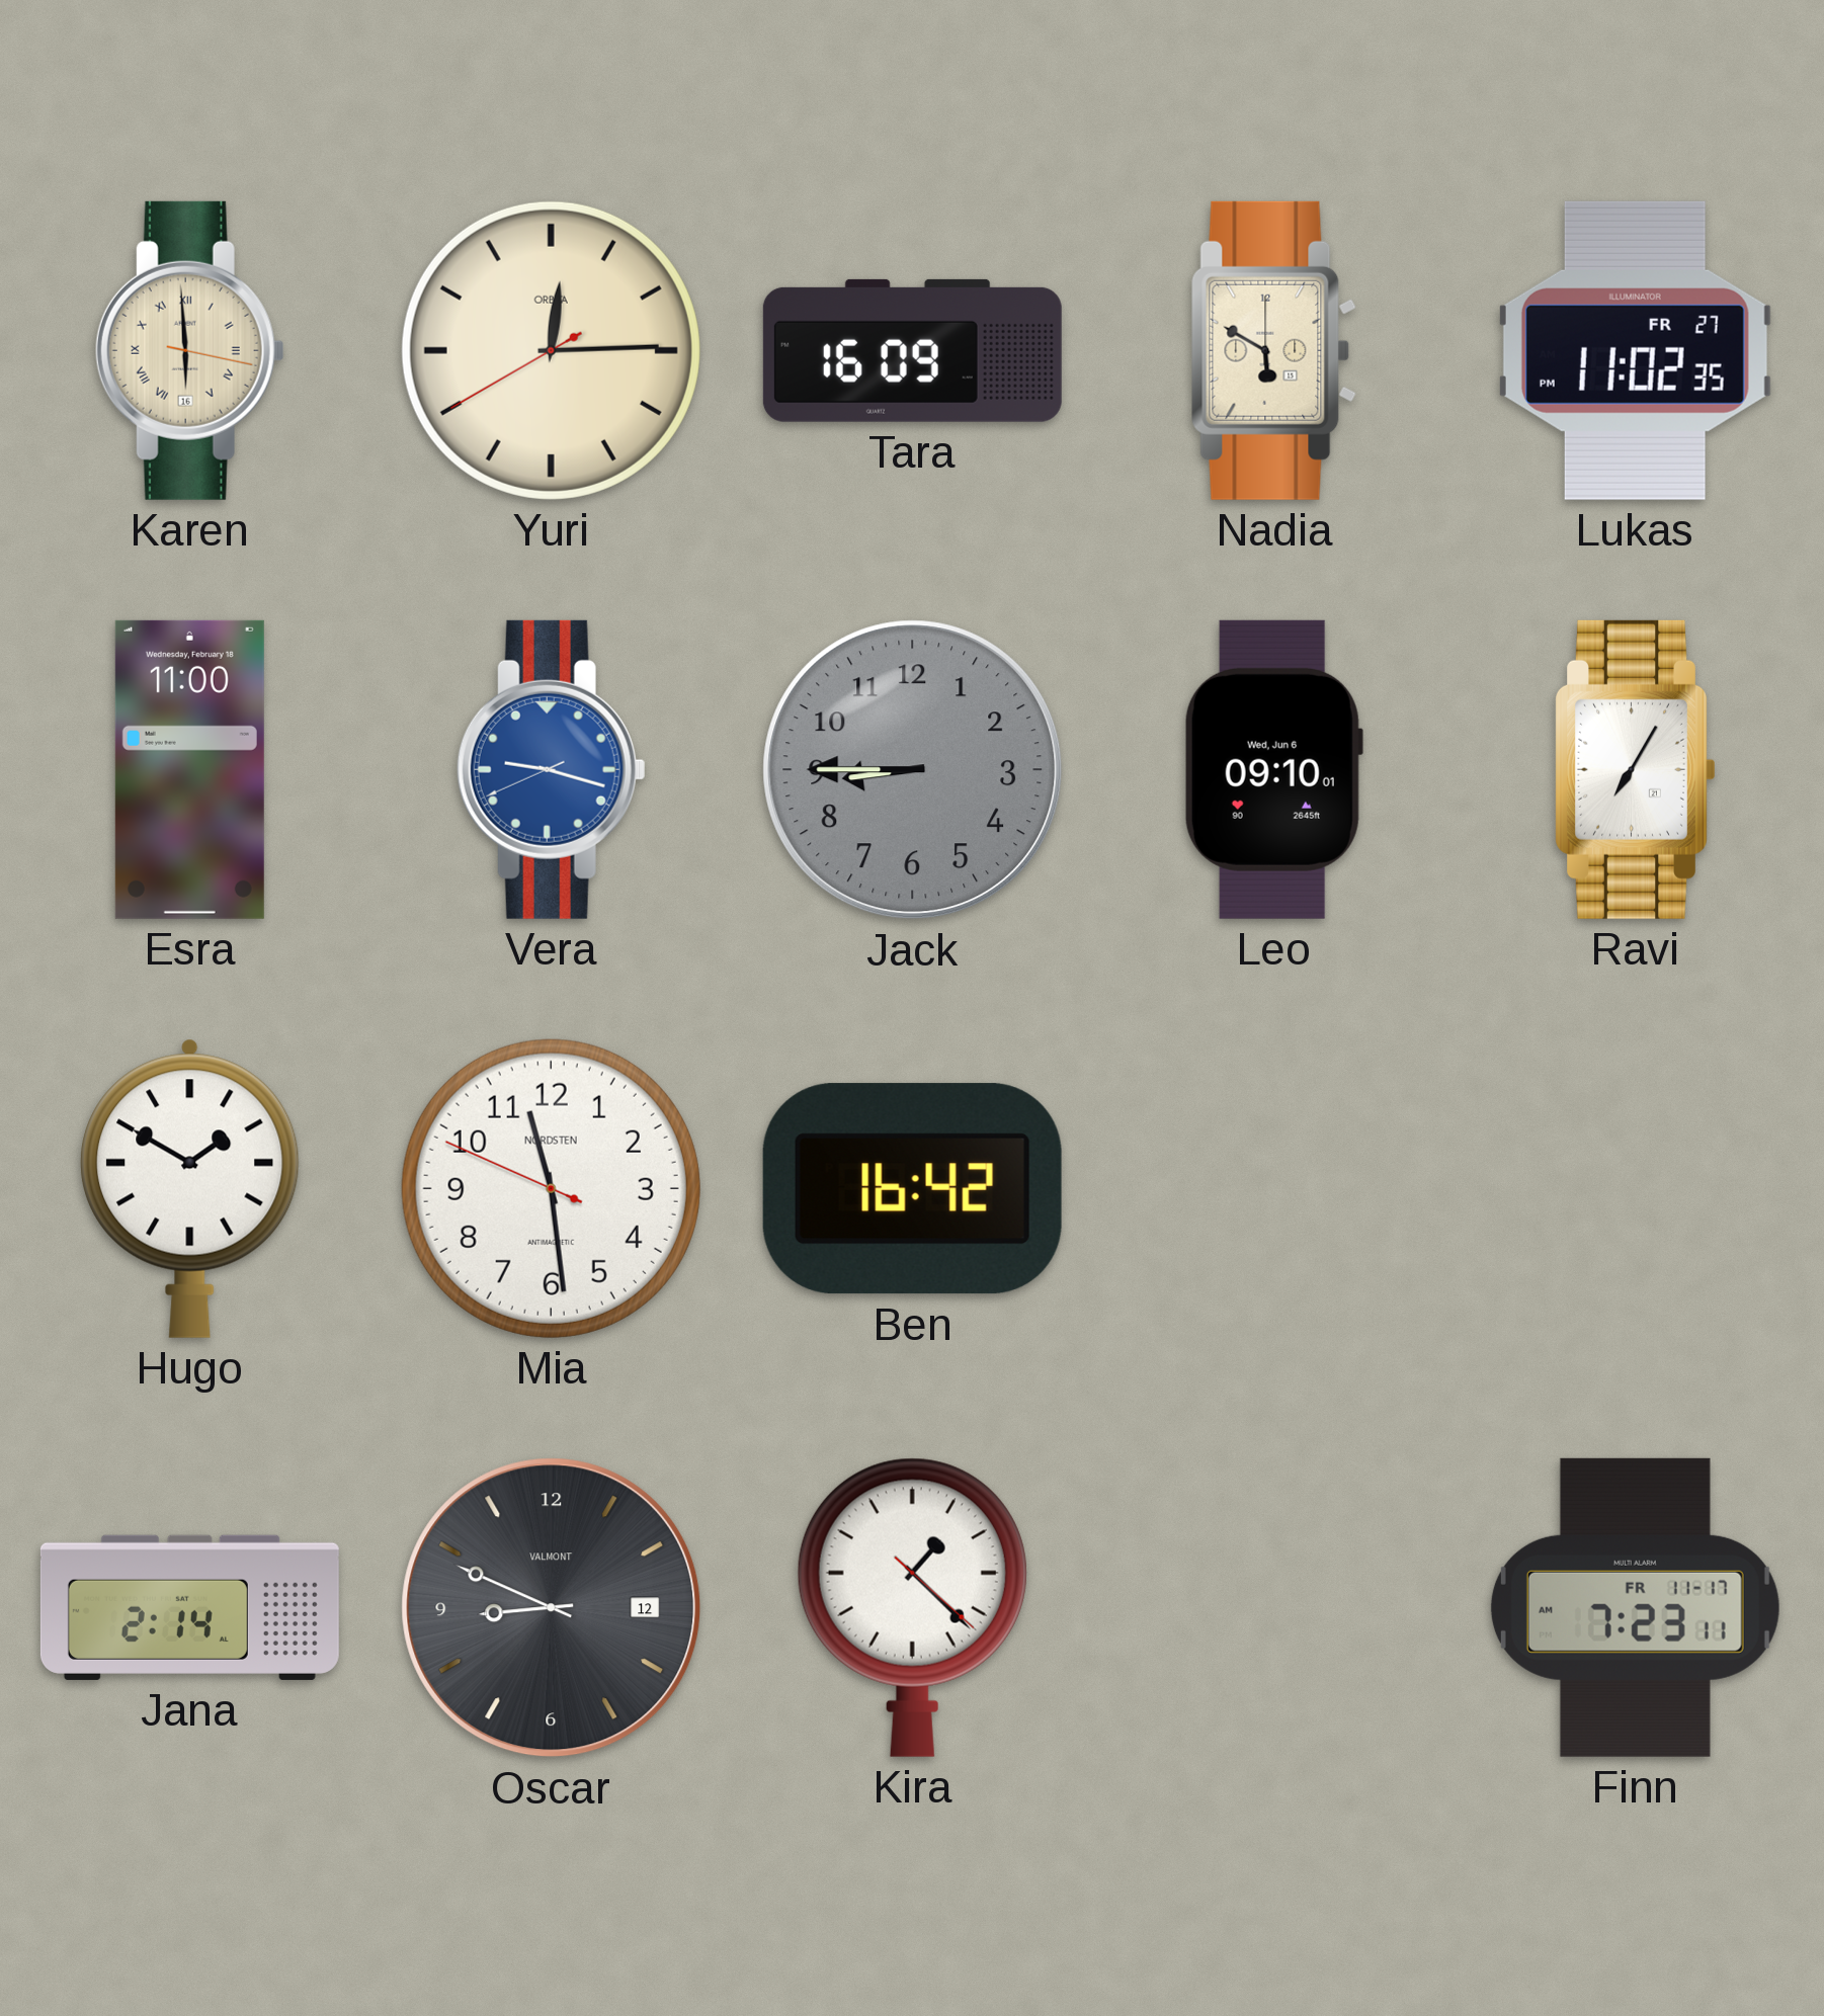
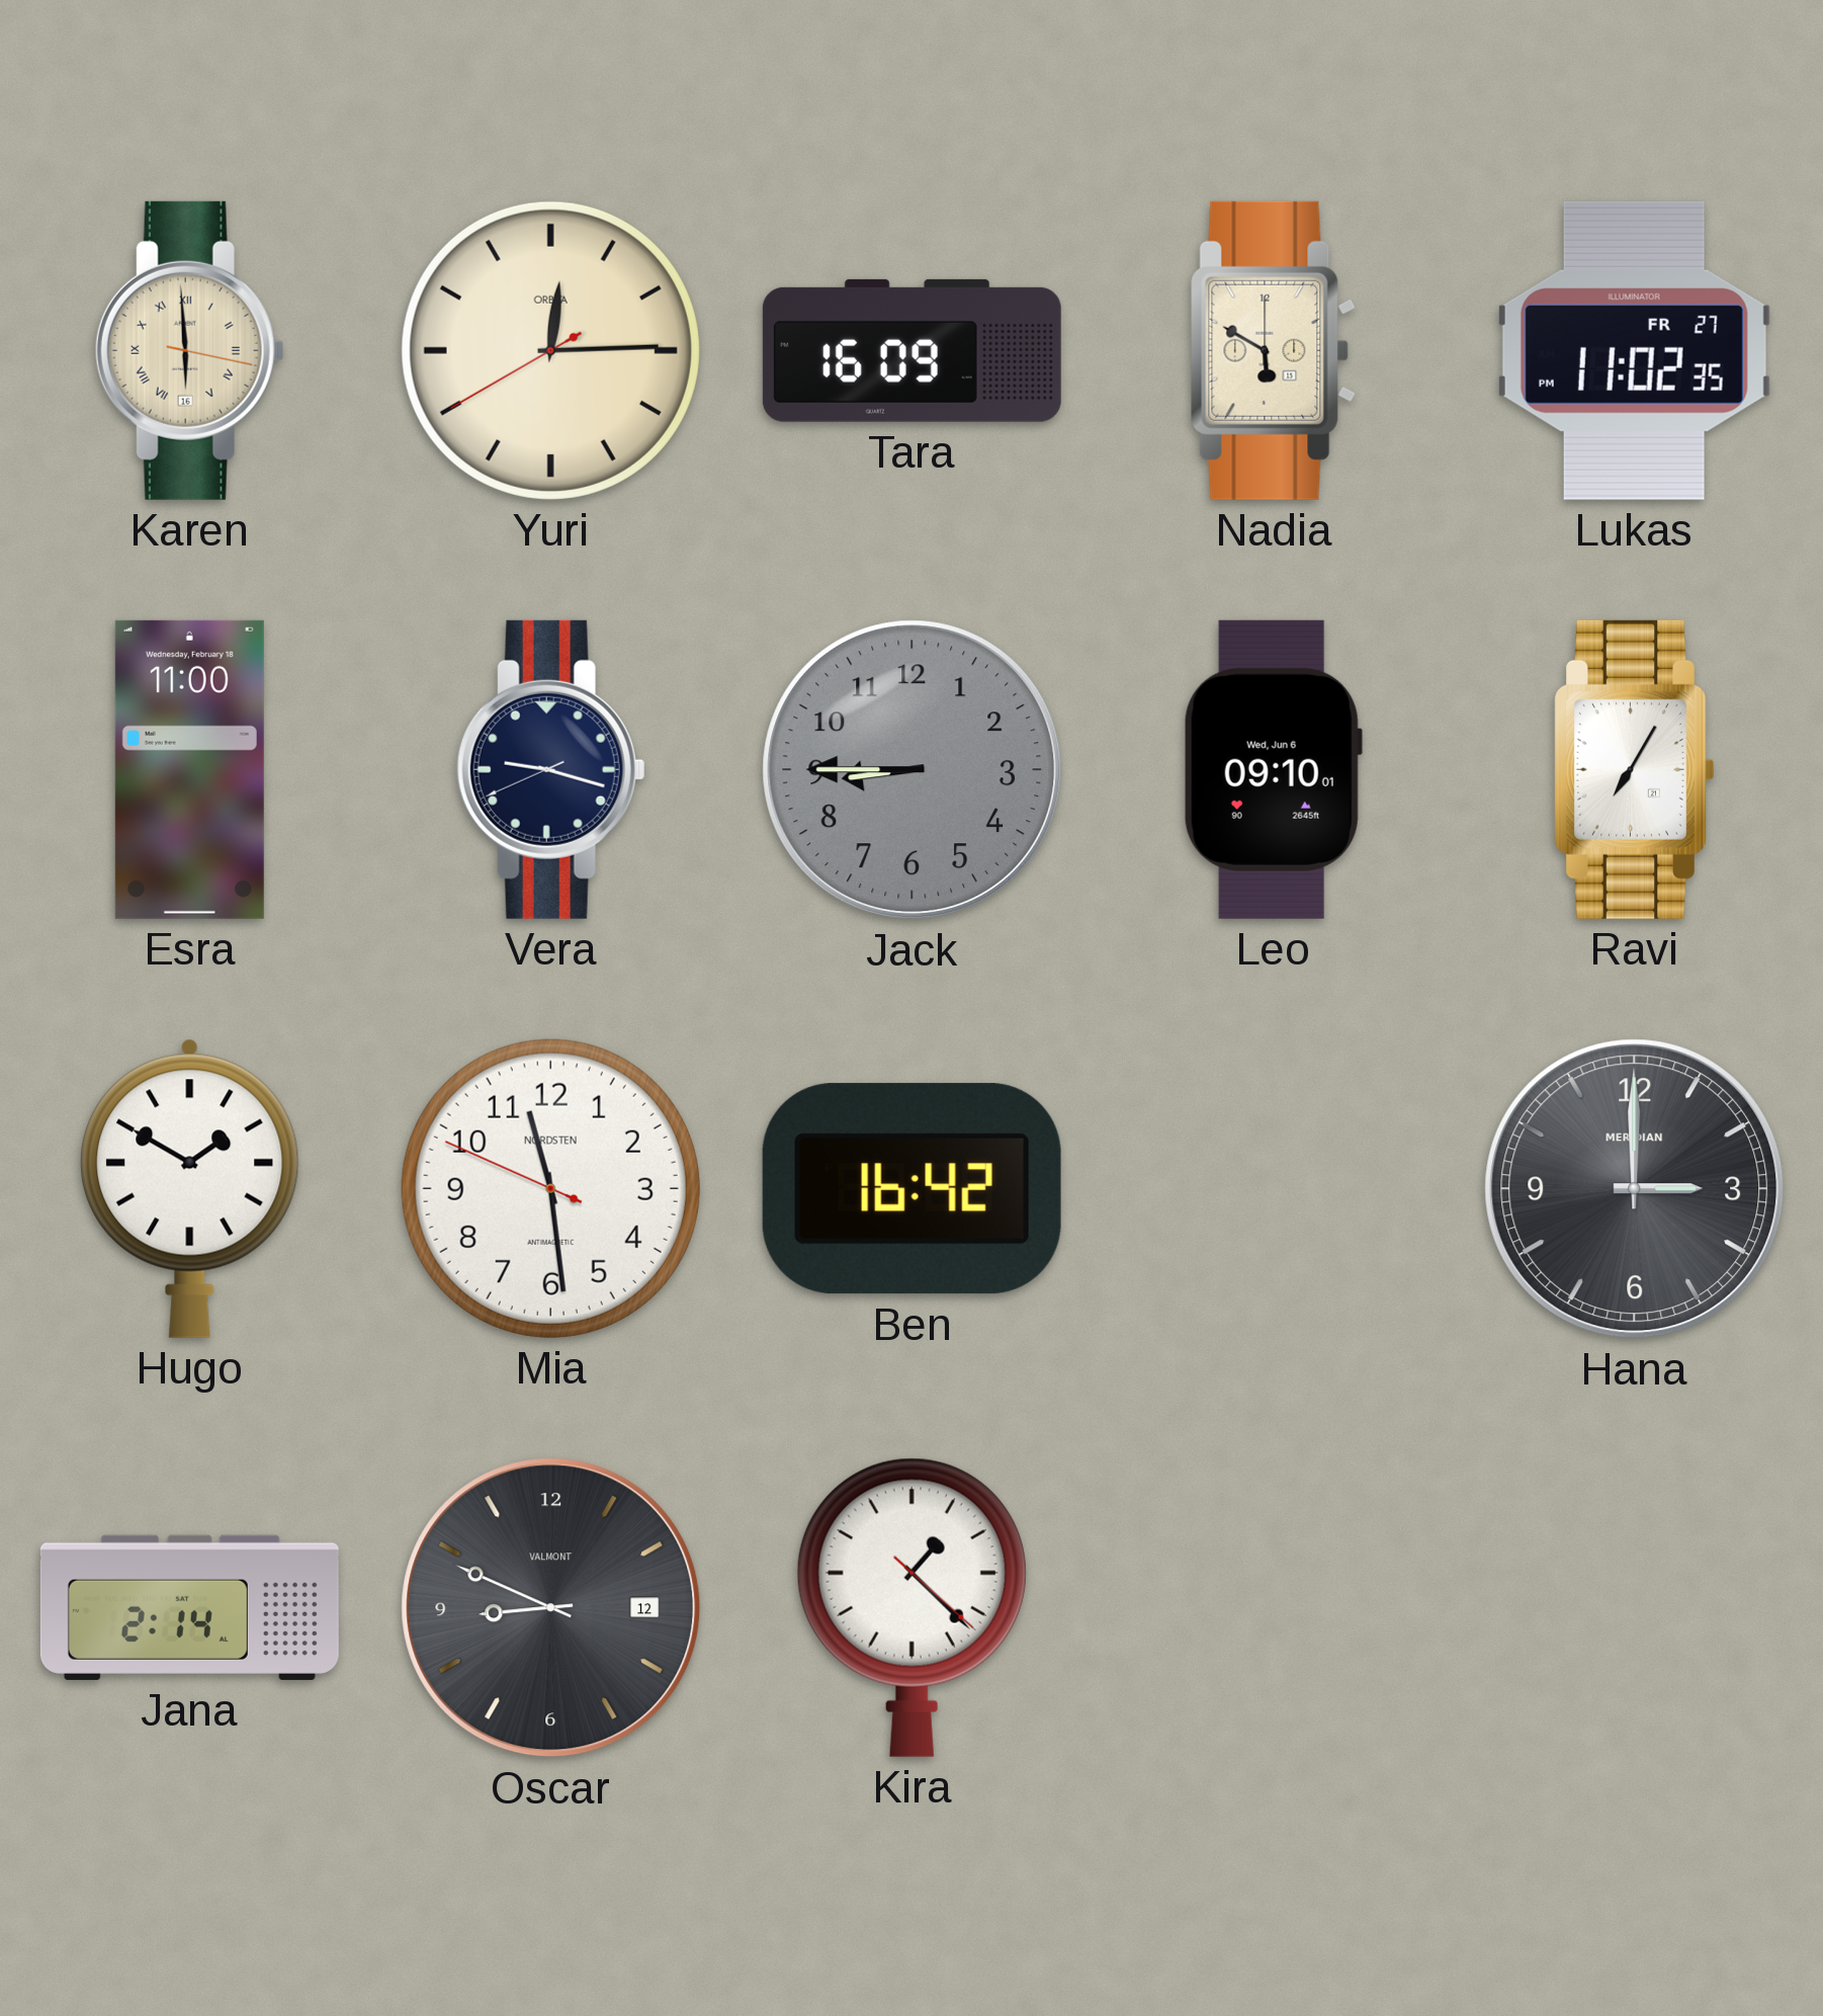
Vera dial: blue -> navy (550, 769)
Hana: none -> 3:00 (1635, 1189)
Finn: 7:23 -> none (1635, 1607)
